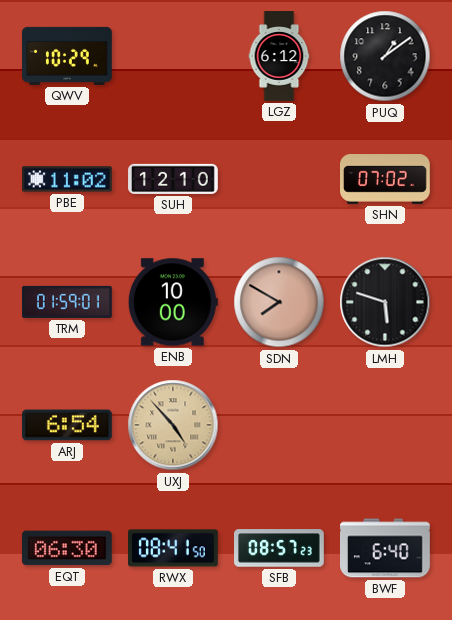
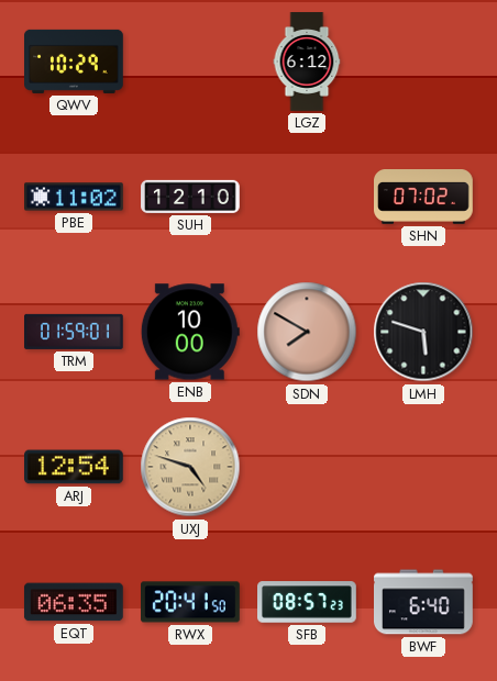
PUQ: 1:09 -> none (385, 56)
ARJ: 6:54 -> 12:54 (75, 467)
UXJ: 4:53 -> 4:48 (190, 467)
EQT: 06:30 -> 06:35 (74, 602)
RWX: 08:41 -> 20:41 (191, 602)
